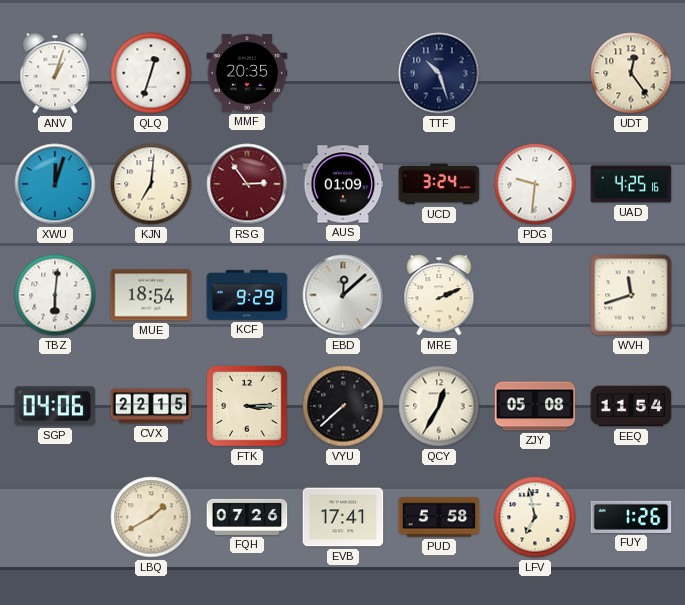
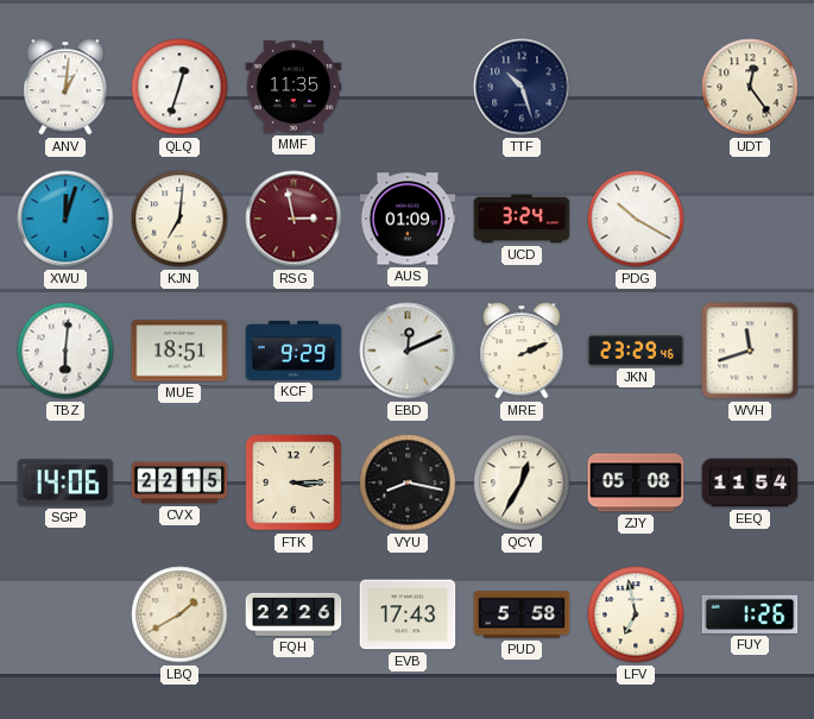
ANV: 1:03 -> 1:01 (65, 87)
MMF: 20:35 -> 11:35 (294, 88)
RSG: 2:54 -> 2:58 (294, 219)
PDG: 9:31 -> 10:20 (636, 219)
UAD: 4:25 -> none (631, 184)
MUE: 18:54 -> 18:51 (179, 351)
EBD: 12:08 -> 12:11 (408, 351)
JKN: none -> 23:29 (636, 351)
SGP: 04:06 -> 14:06 (65, 483)
VYU: 7:38 -> 8:17 (408, 483)
FQH: 07:26 -> 22:26 (294, 614)
EVB: 17:41 -> 17:43 (408, 614)
